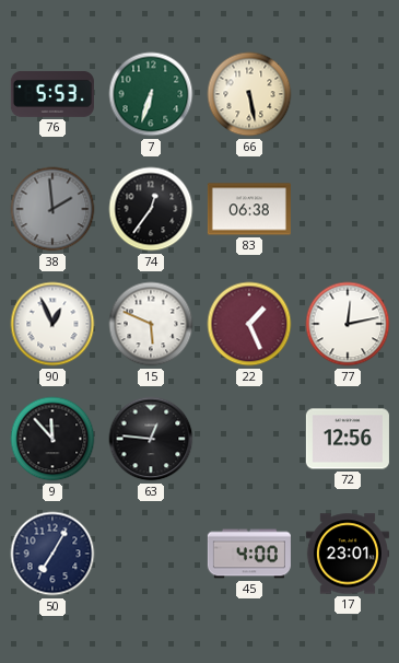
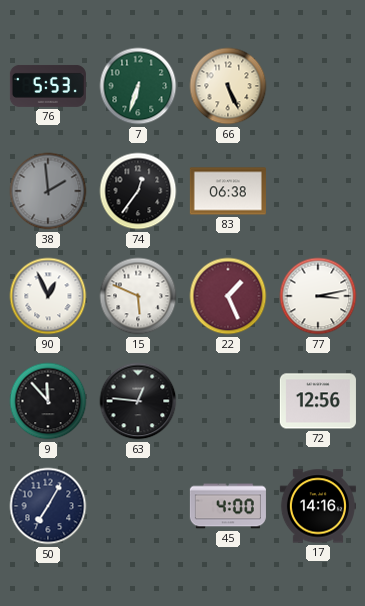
66: 5:28 -> 5:26 (228, 86)
77: 12:13 -> 3:13 (318, 296)
17: 23:01 -> 14:16 (318, 506)
